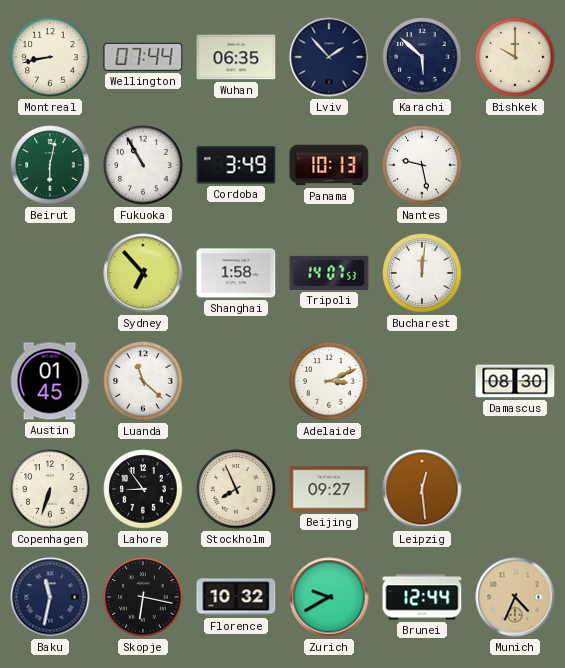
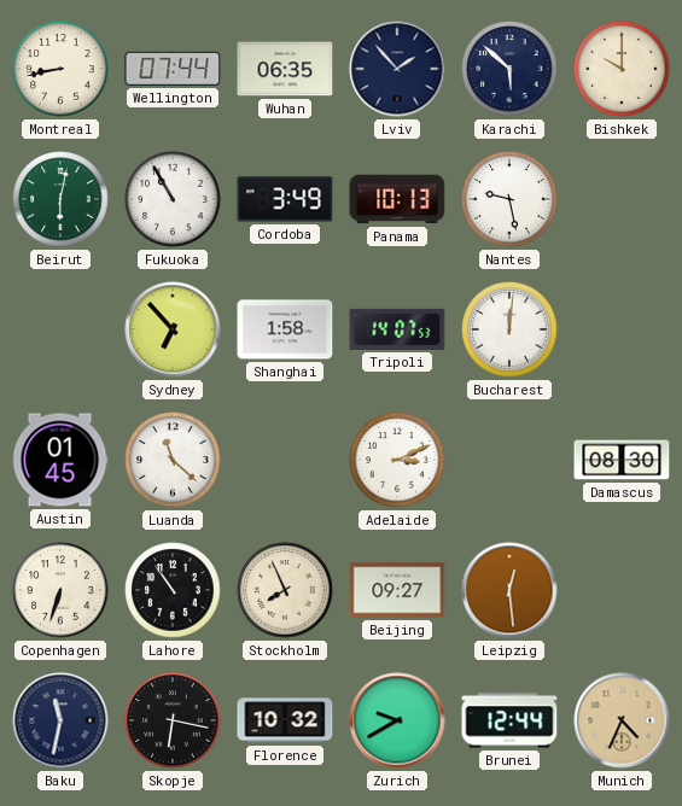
Lahore: 8:54 -> 10:54 (173, 590)
